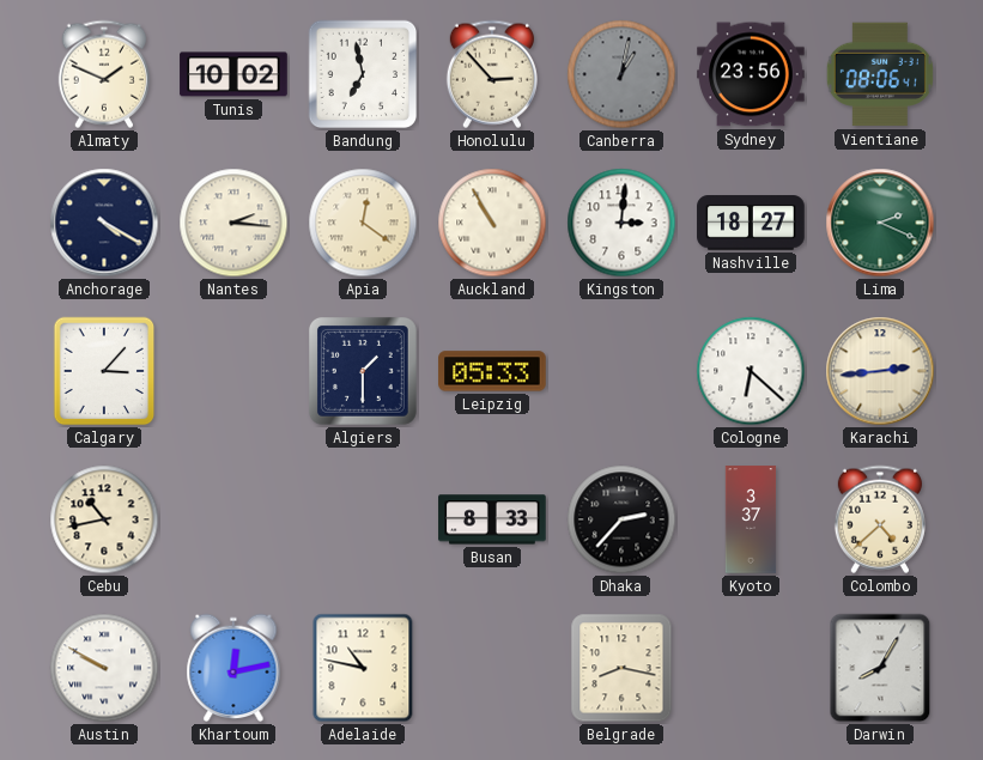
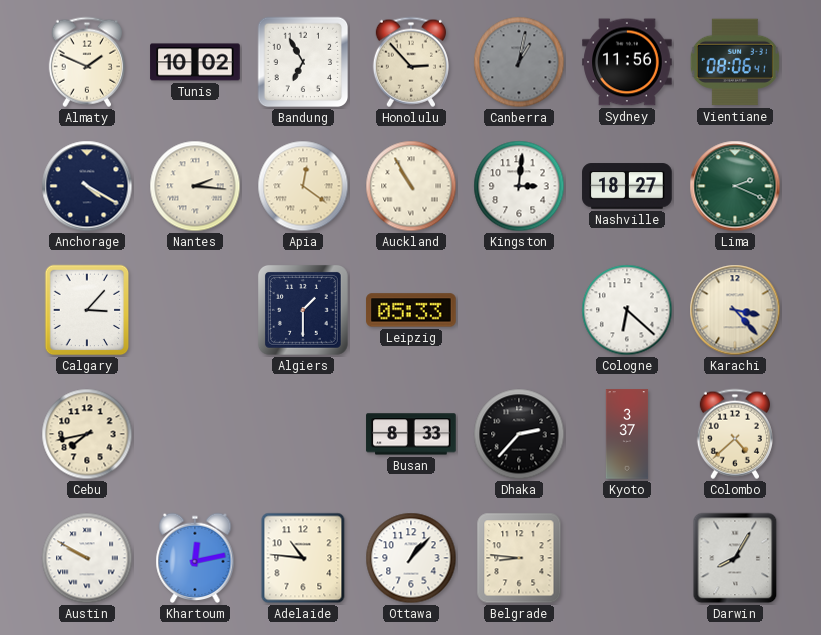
Bandung: 6:58 -> 6:55 (303, 62)
Sydney: 23:56 -> 11:56 (627, 62)
Karachi: 2:44 -> 3:23 (735, 310)
Cebu: 10:43 -> 7:43 (87, 434)
Adelaide: 10:47 -> 10:46 (303, 558)
Ottawa: none -> 1:07 (411, 558)
Belgrade: 8:17 -> 8:46 (519, 558)
